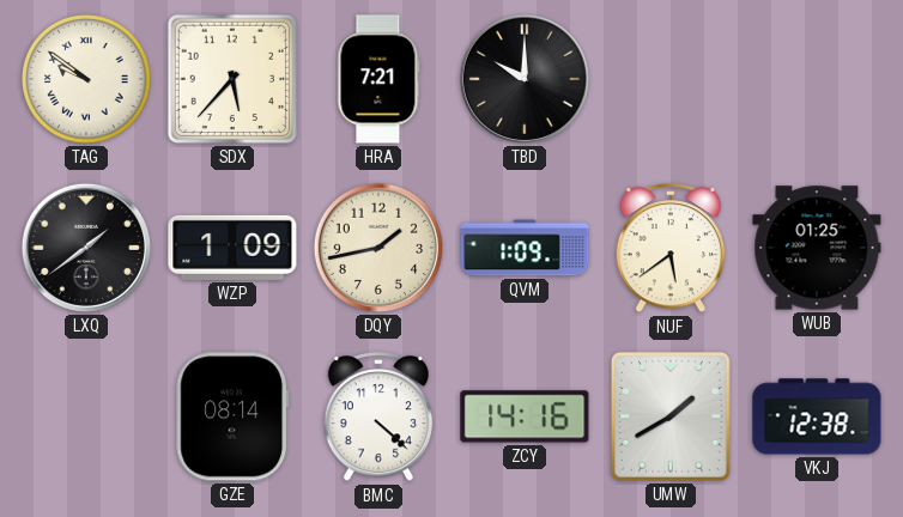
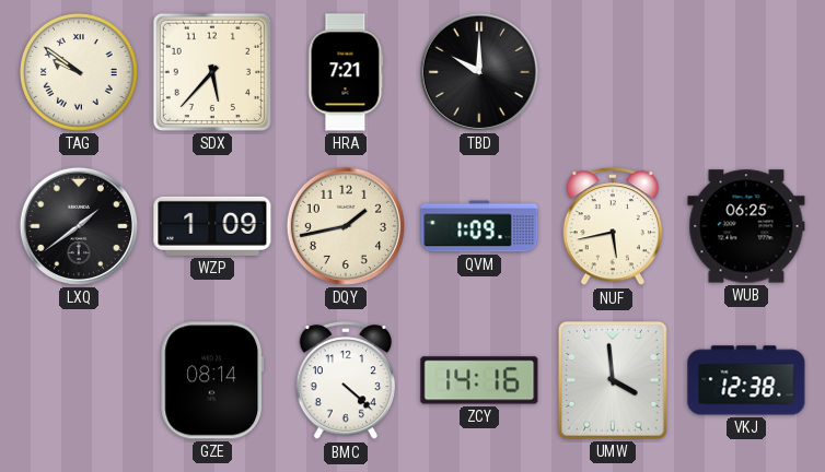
NUF: 5:39 -> 5:43 (612, 227)
WUB: 01:25 -> 06:25 (746, 226)
UMW: 1:40 -> 3:59 (613, 380)
